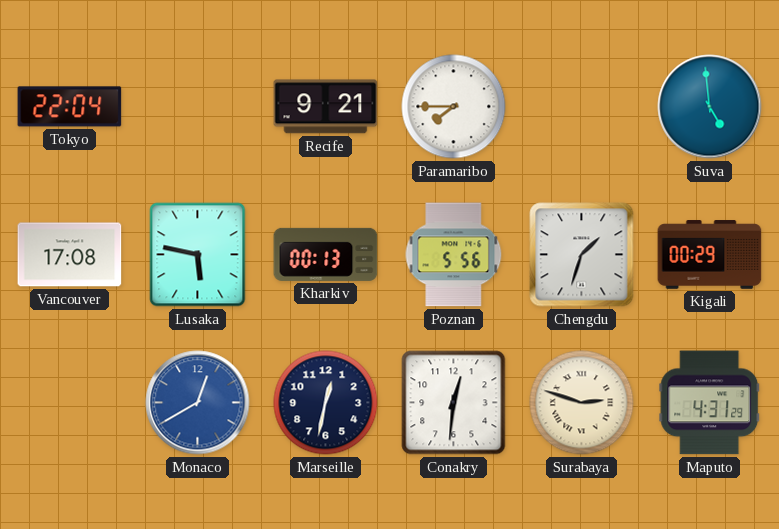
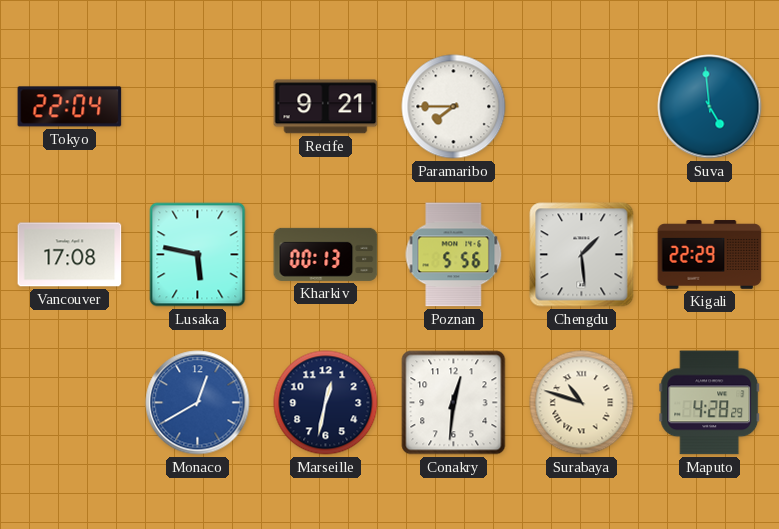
Chengdu: 1:33 -> 1:29 (582, 255)
Kigali: 00:29 -> 22:29 (710, 255)
Surabaya: 2:48 -> 10:48 (582, 403)
Maputo: 4:31 -> 4:28 (710, 403)
